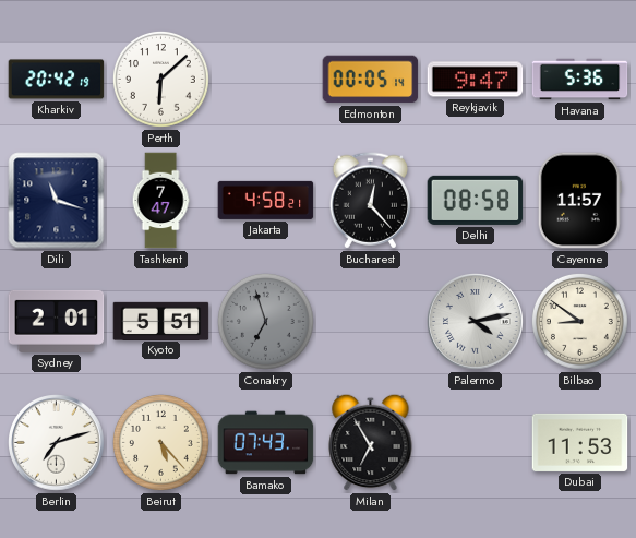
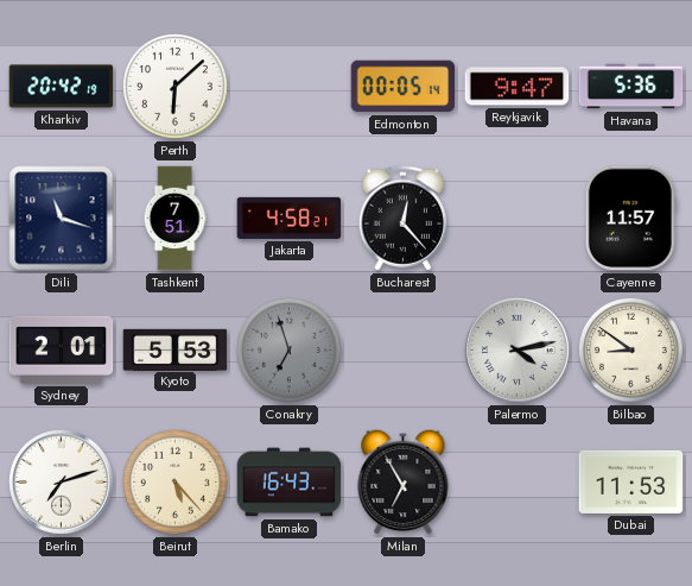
Tashkent: 7:47 -> 7:51 (174, 219)
Delhi: 08:58 -> none (476, 200)
Kyoto: 5:51 -> 5:53 (176, 349)
Bamako: 07:43 -> 16:43 (290, 483)
